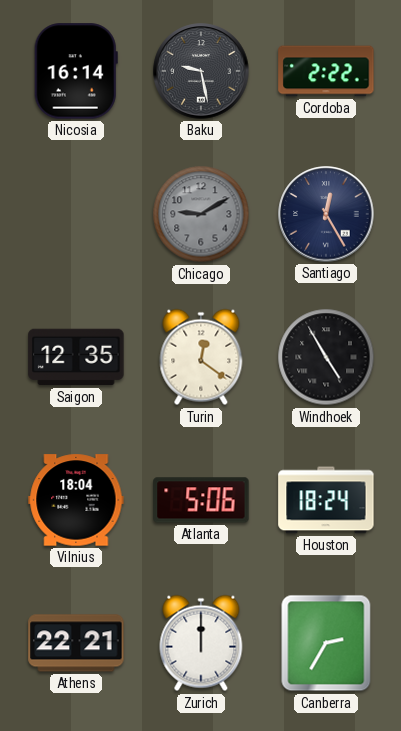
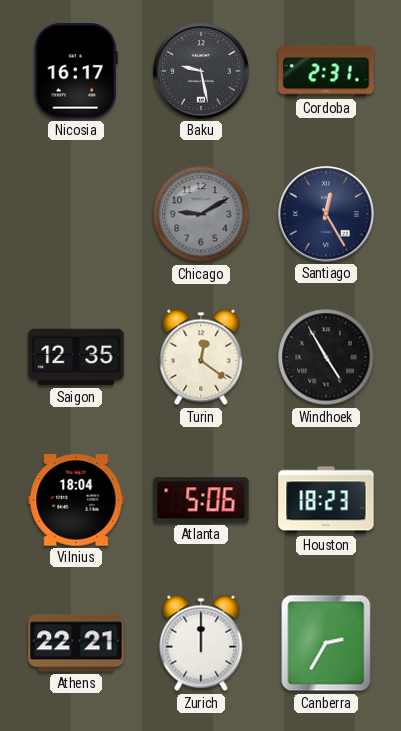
Nicosia: 16:14 -> 16:17 (76, 71)
Cordoba: 2:22 -> 2:31 (326, 71)
Houston: 18:24 -> 18:23 (326, 500)
